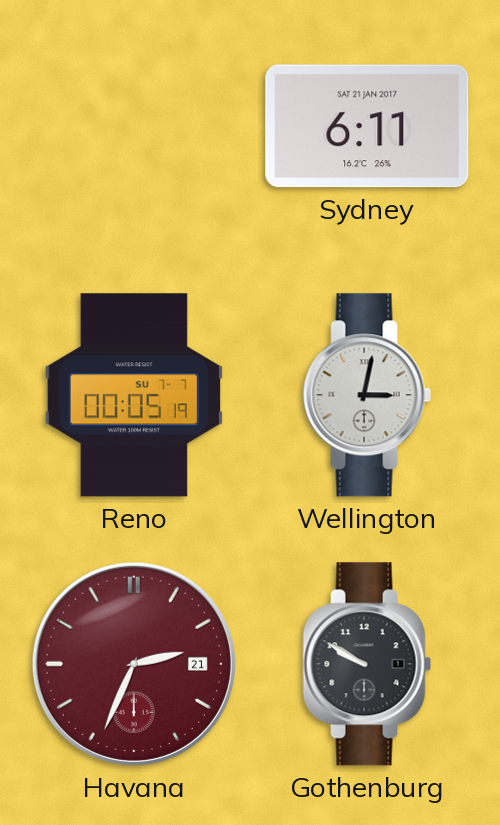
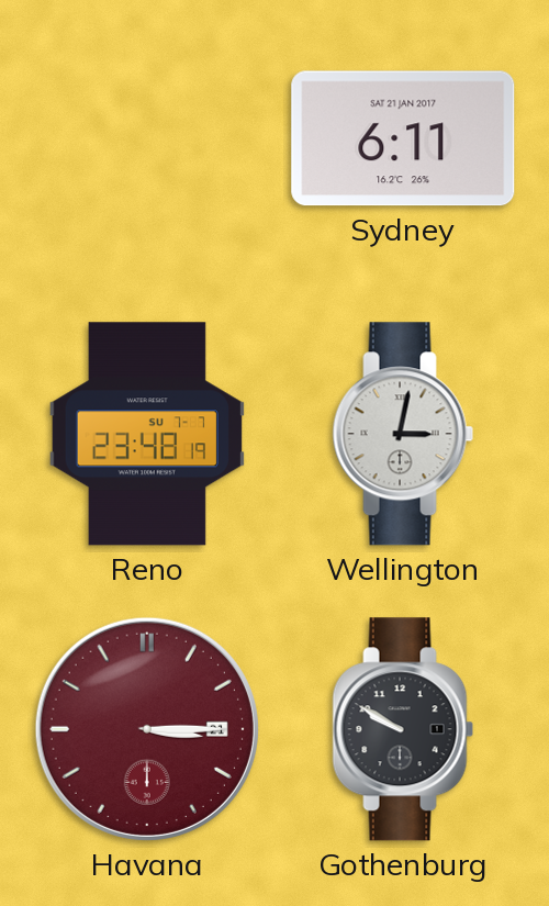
Reno: 00:05 -> 23:48 (147, 434)
Havana: 2:34 -> 3:15 (147, 729)
